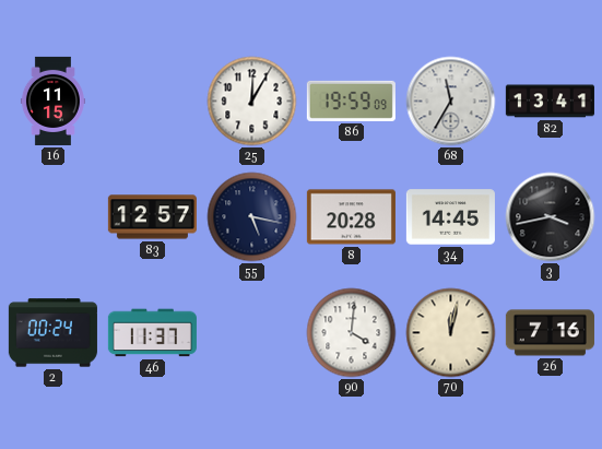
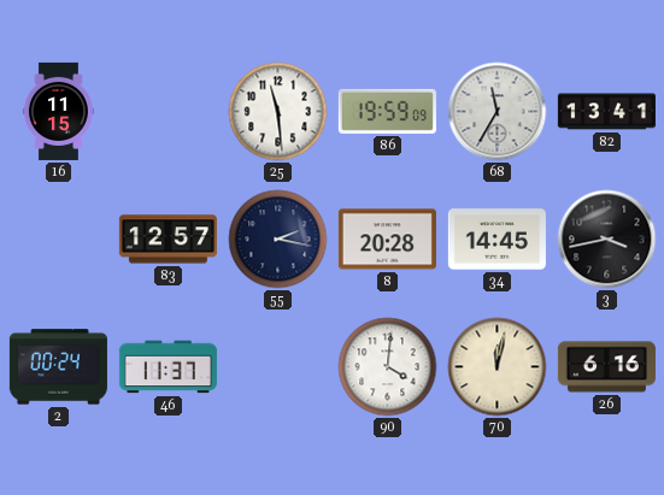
25: 12:05 -> 11:29 (278, 112)
55: 5:17 -> 2:17 (278, 240)
26: 7:16 -> 6:16 (606, 367)
